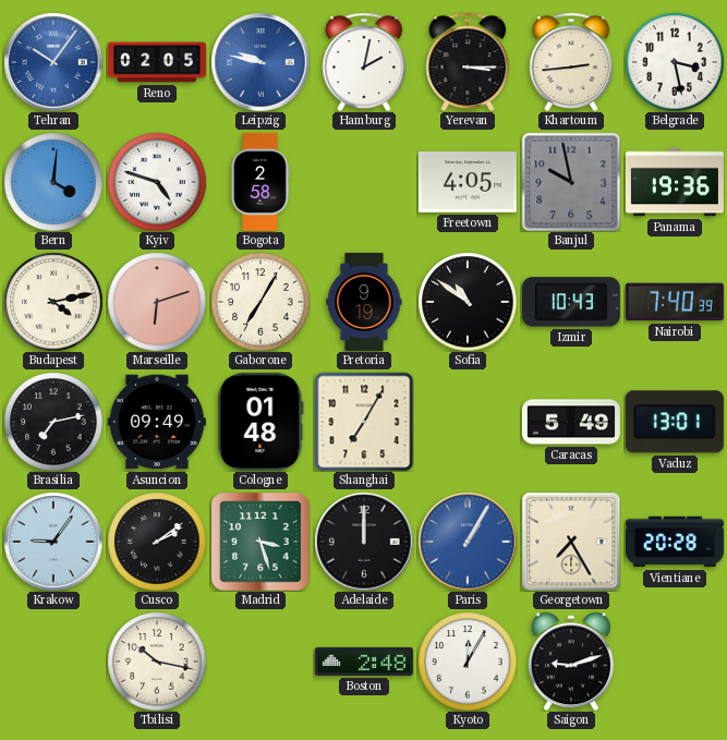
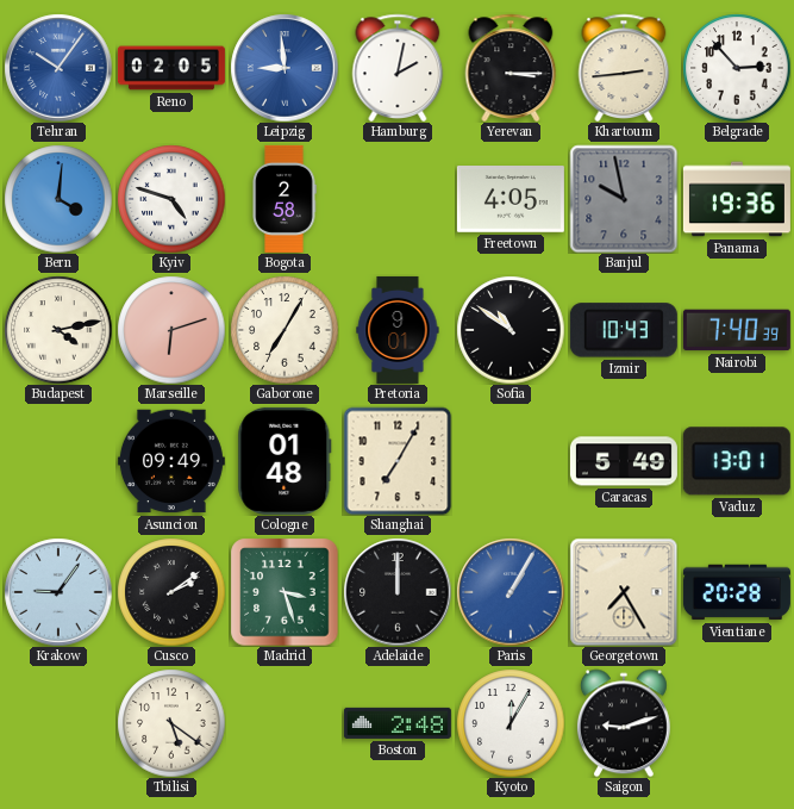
Leipzig: 9:47 -> 8:59 (285, 68)
Belgrade: 3:28 -> 2:53 (737, 68)
Pretoria: 9:19 -> 9:01 (398, 330)
Brasilia: 7:13 -> none (53, 422)
Tbilisi: 10:17 -> 5:21 (171, 723)
